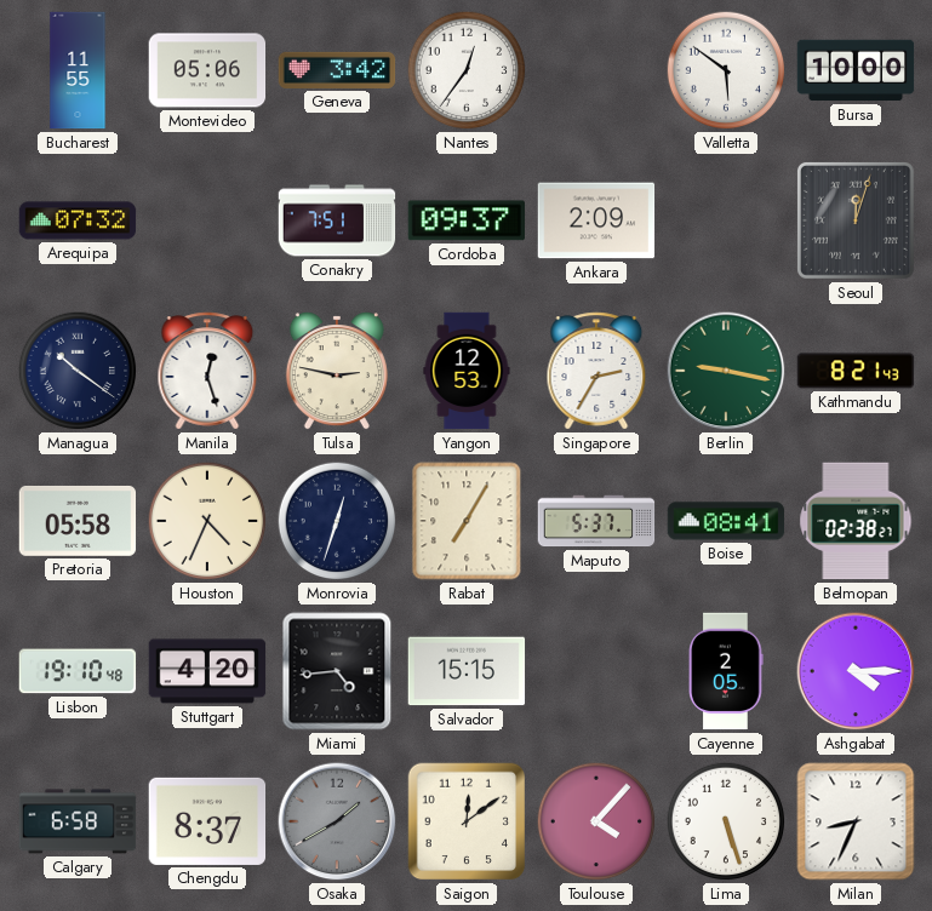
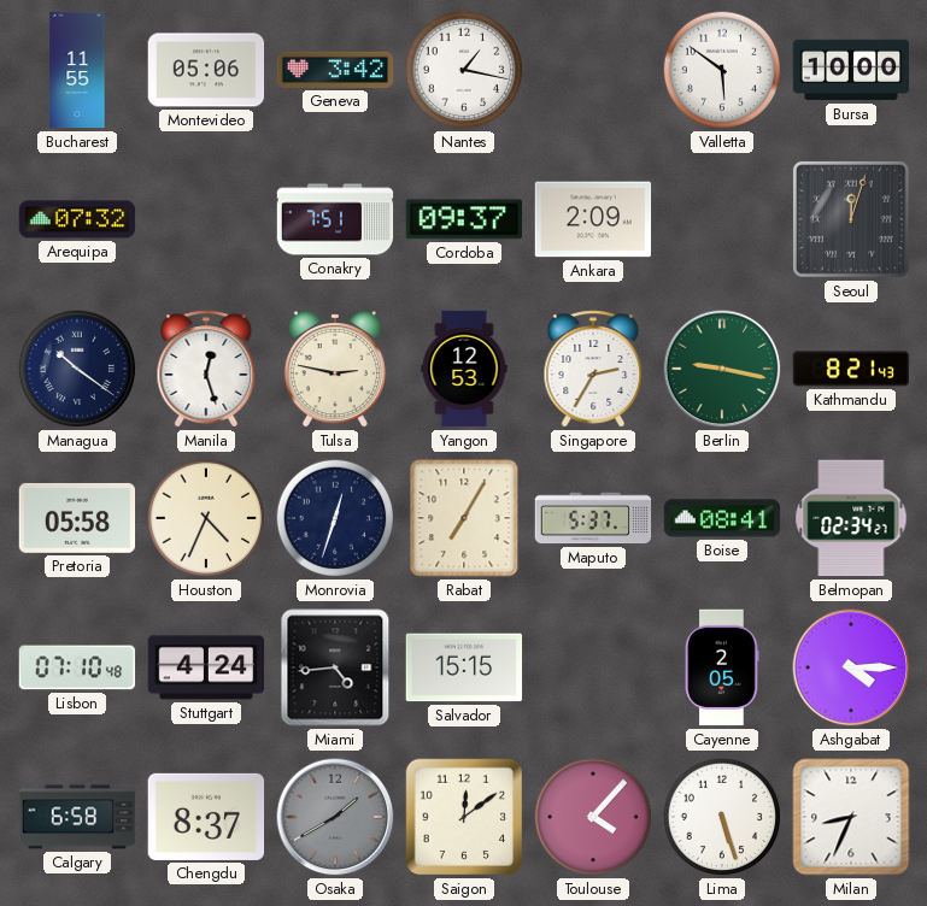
Nantes: 12:36 -> 1:17 (464, 70)
Belmopan: 02:38 -> 02:34 (851, 518)
Lisbon: 19:10 -> 07:10 (77, 667)
Stuttgart: 4:20 -> 4:24 (206, 667)
